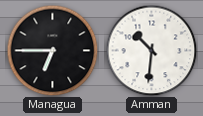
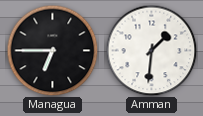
Amman: 10:31 -> 1:31 (151, 50)
